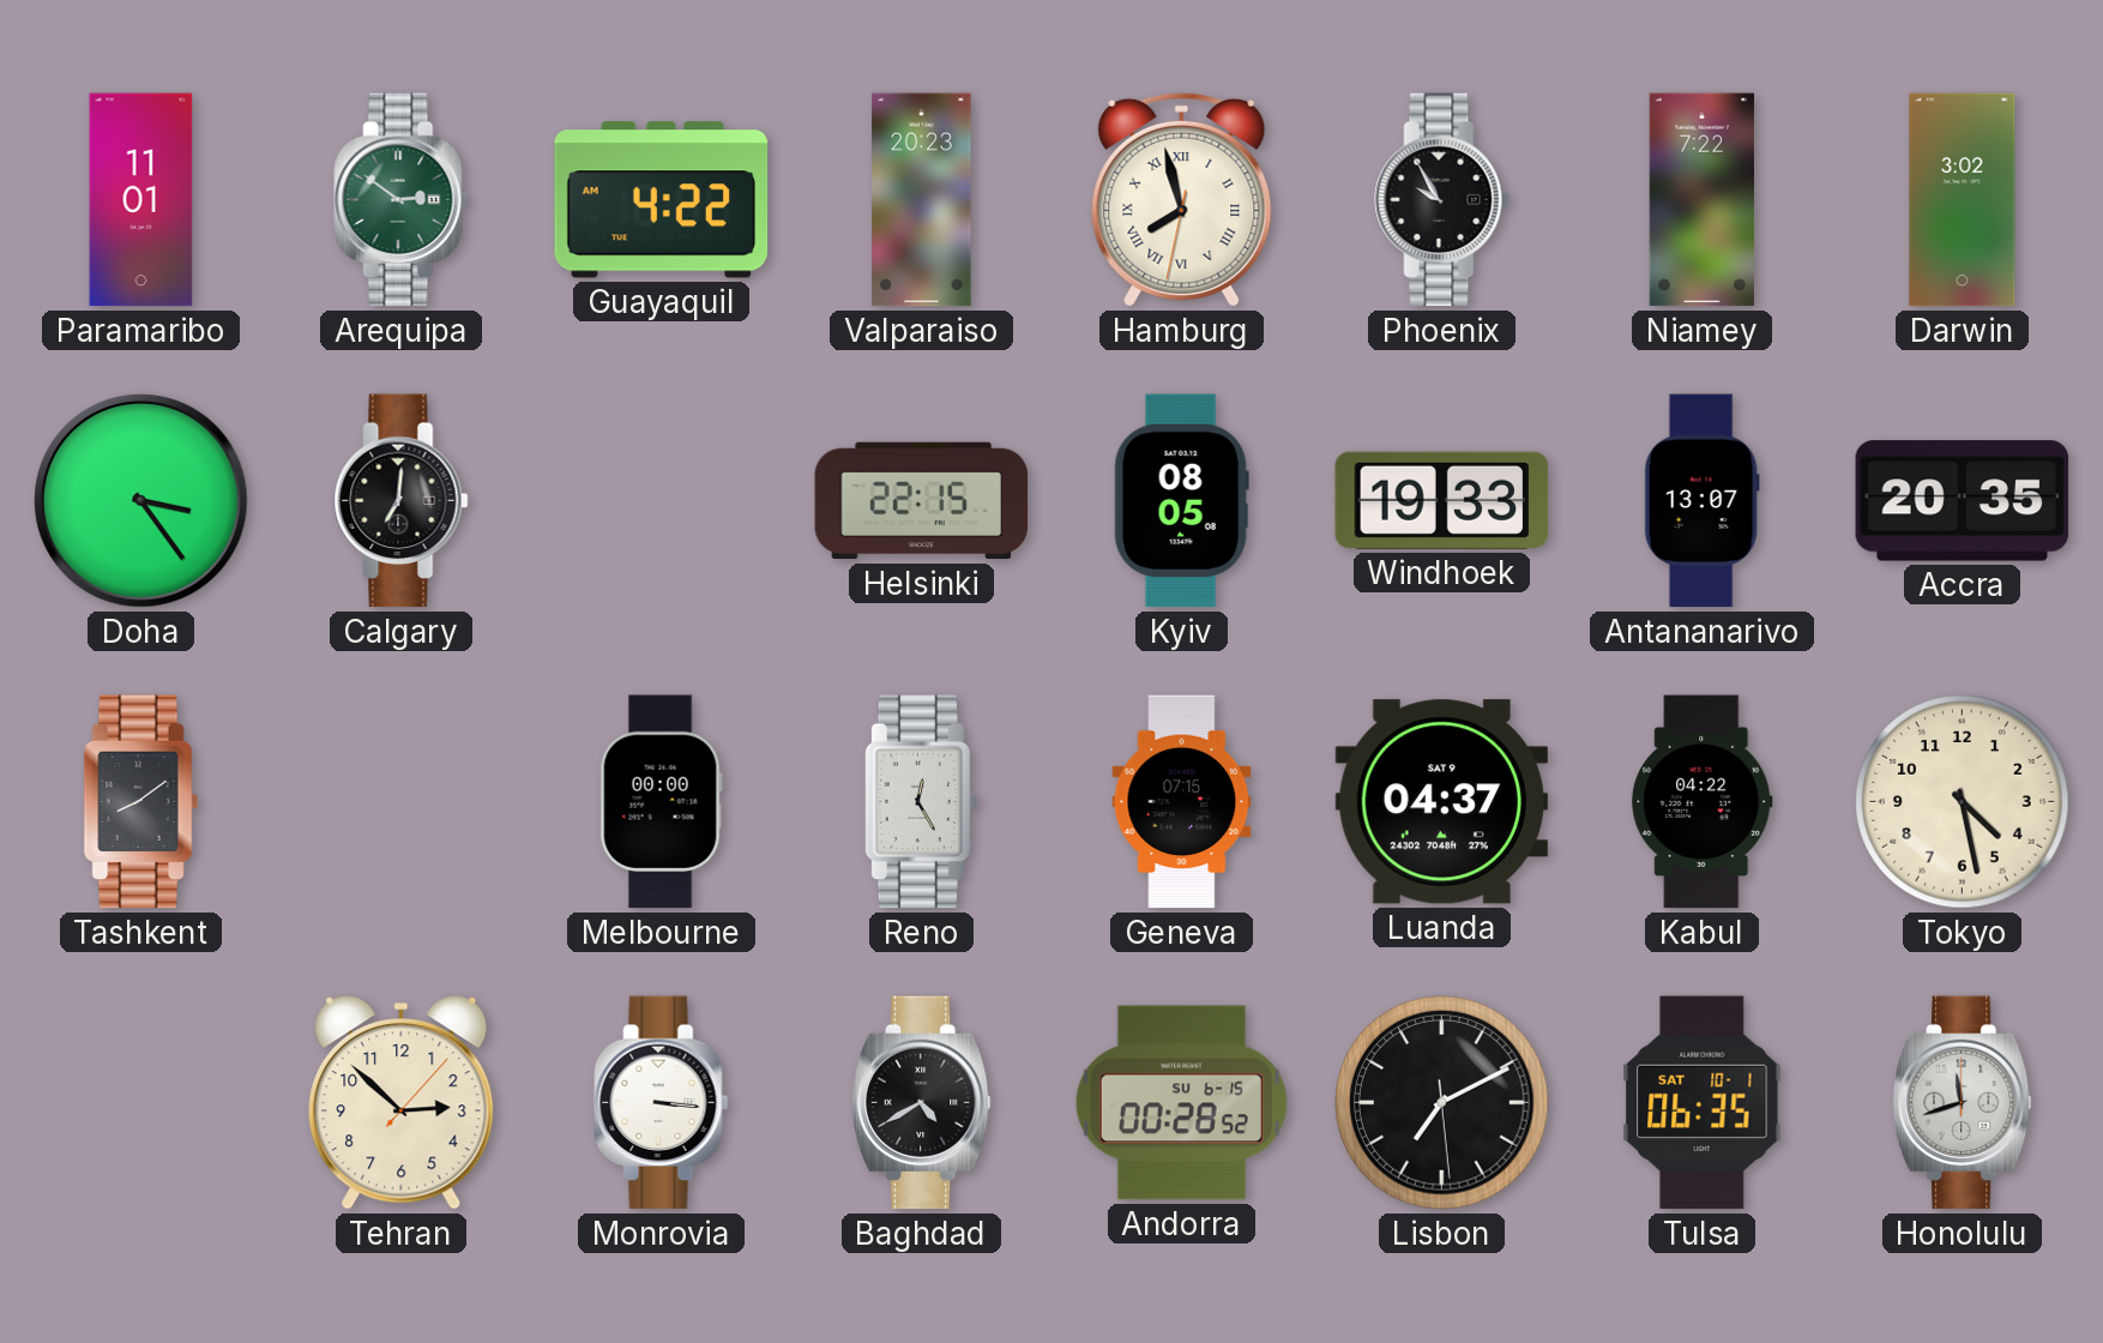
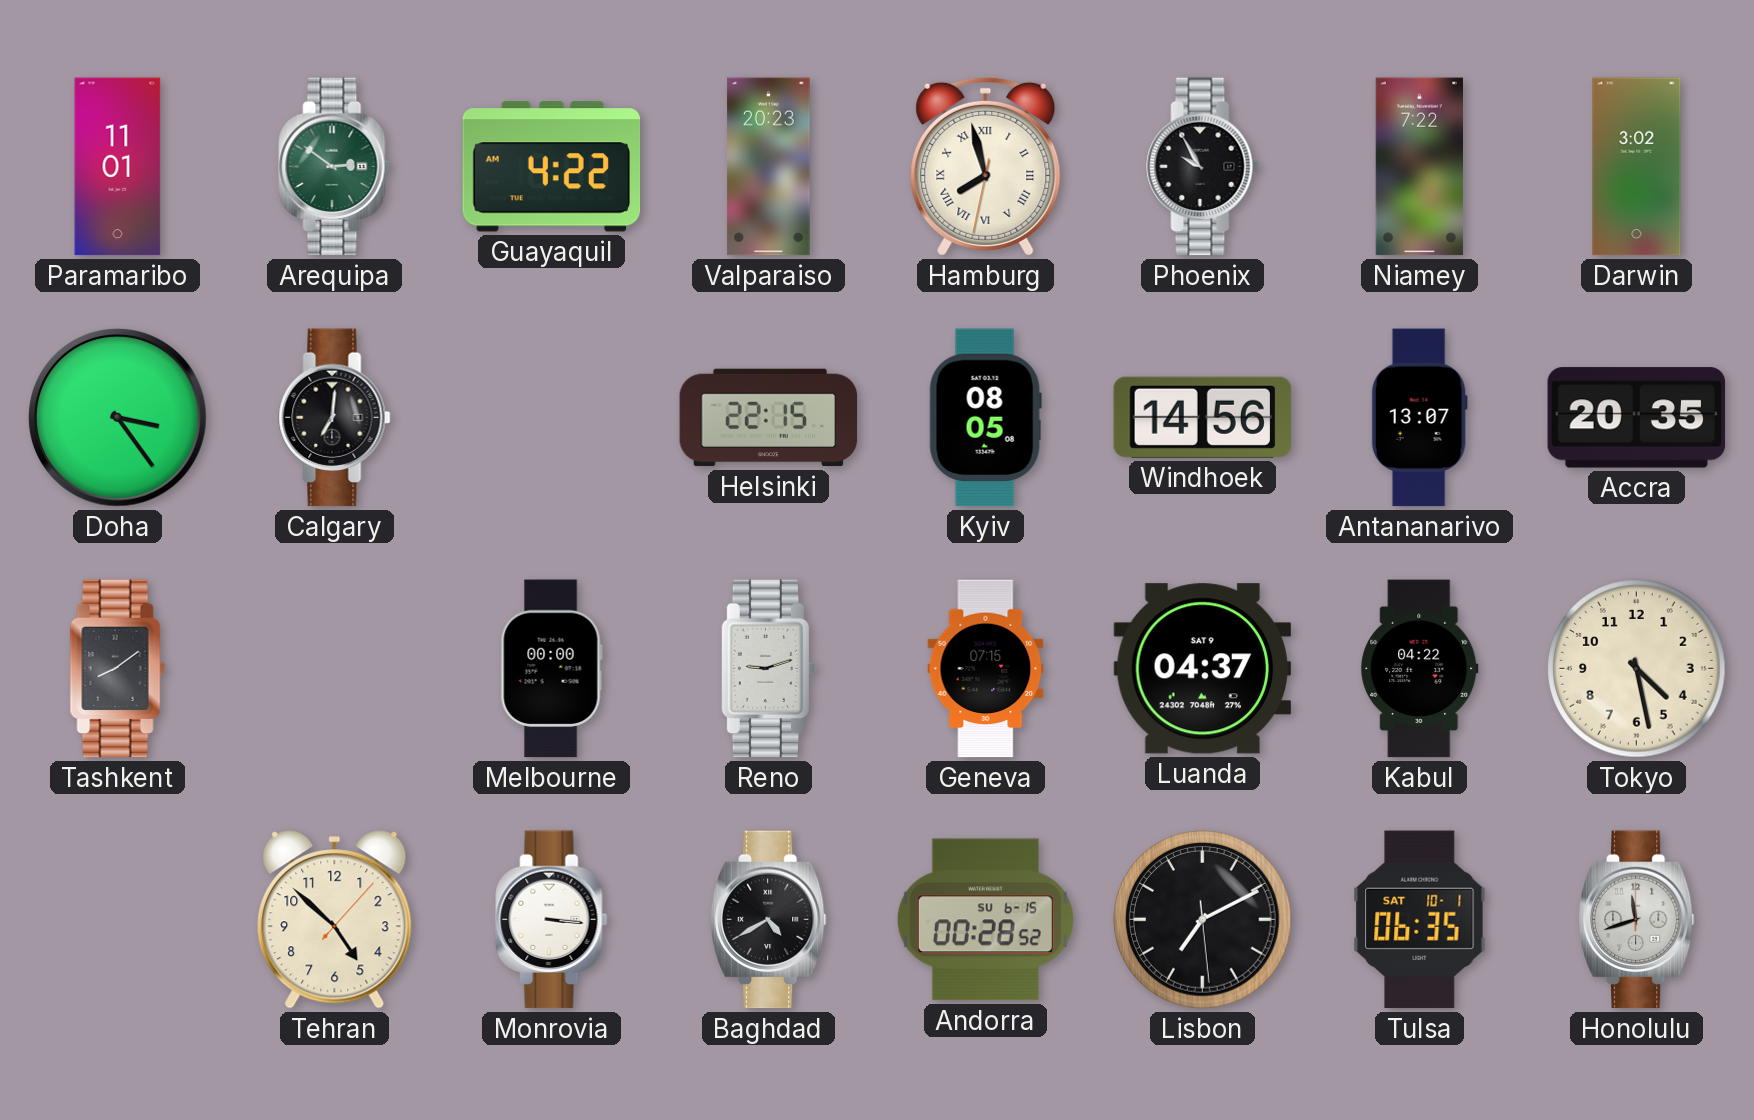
Windhoek: 19:33 -> 14:56 (1203, 417)
Reno: 12:25 -> 9:12 (768, 669)
Tehran: 2:52 -> 4:52 (335, 920)
